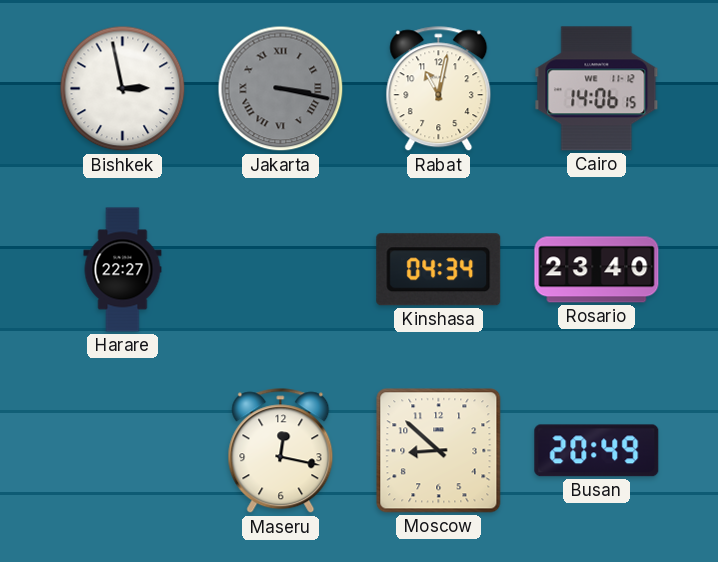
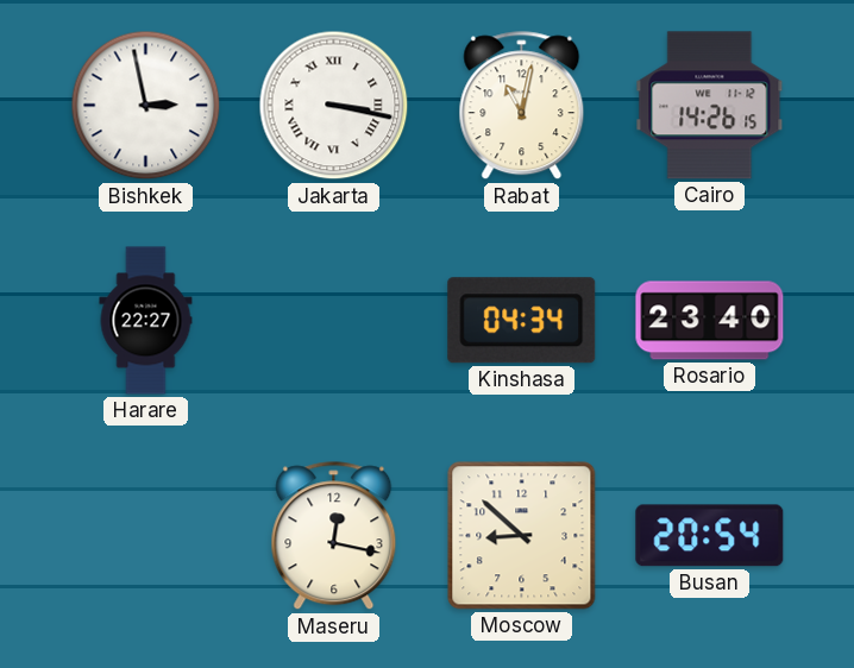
Jakarta dial: grey -> white (334, 106)
Cairo: 14:06 -> 14:26 (710, 106)
Busan: 20:49 -> 20:54 (710, 536)
